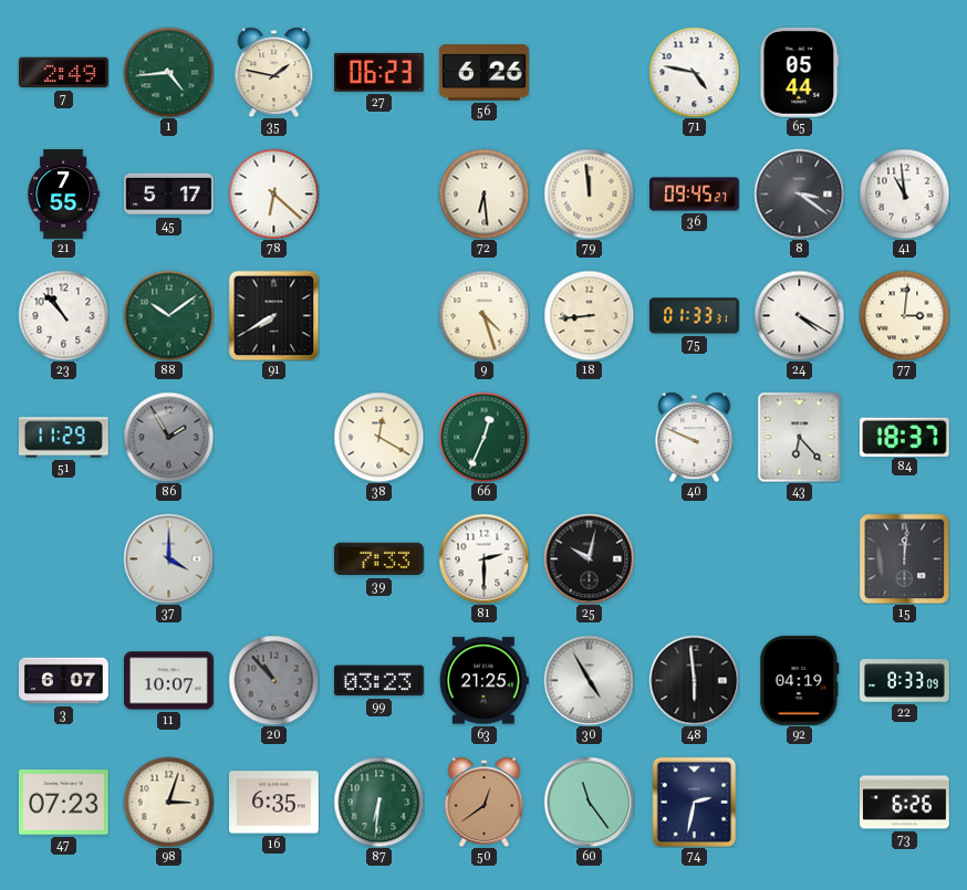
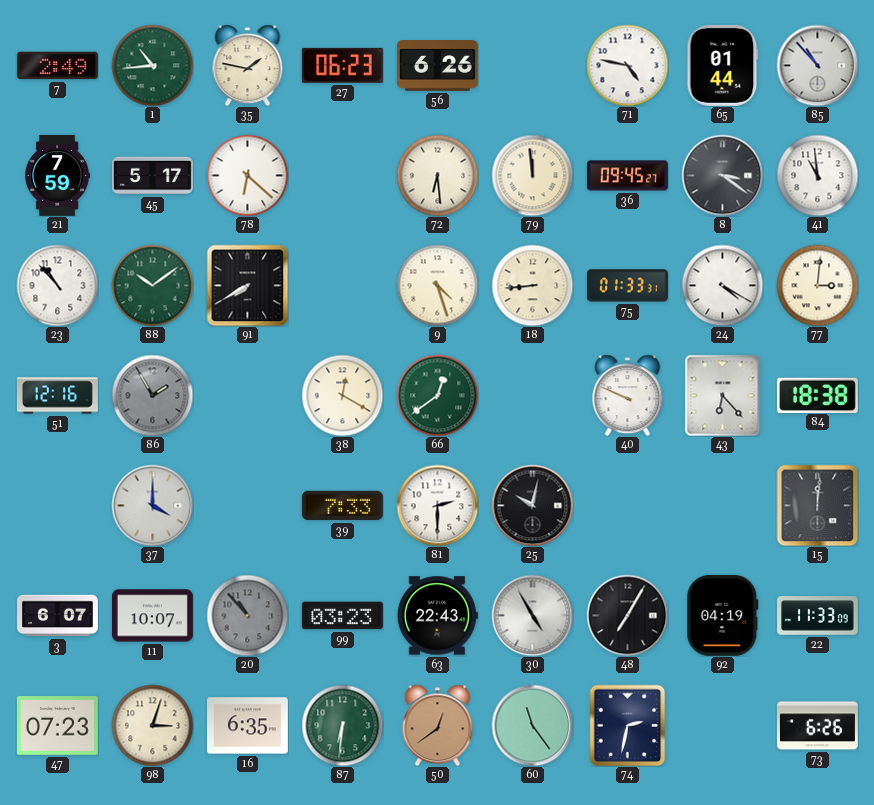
1: 4:44 -> 10:44 (152, 65)
65: 05:44 -> 01:44 (723, 65)
85: none -> 10:53 (817, 65)
21: 7:55 -> 7:59 (57, 176)
51: 11:29 -> 12:16 (57, 396)
66: 12:34 -> 12:39 (437, 395)
84: 18:37 -> 18:38 (817, 395)
63: 21:25 -> 22:43 (437, 616)
48: 5:59 -> 7:05 (627, 615)
22: 8:33 -> 11:33 (818, 616)
